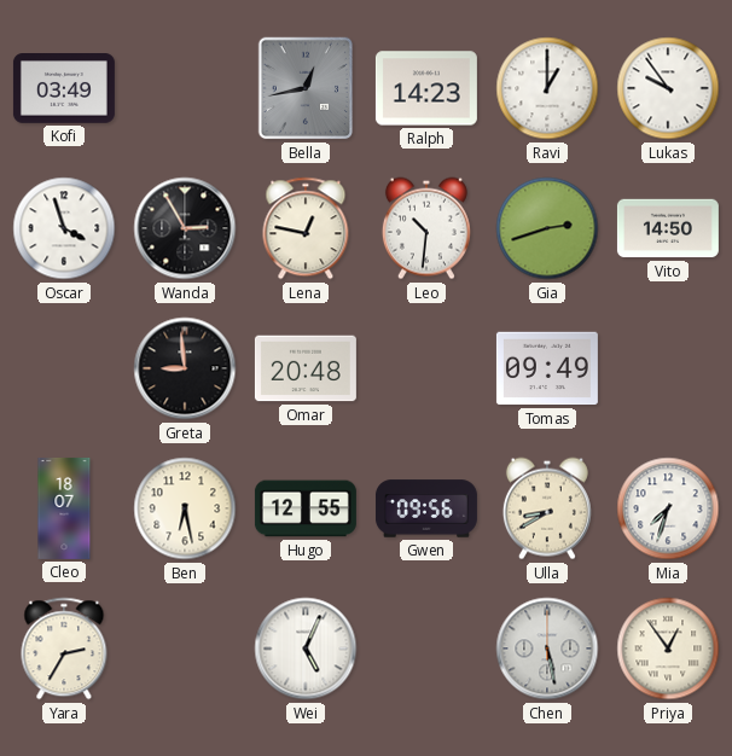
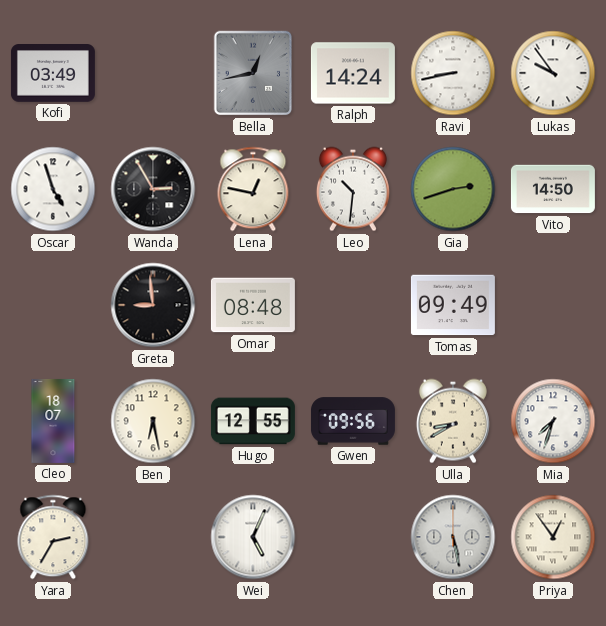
Ralph: 14:23 -> 14:24 (353, 73)
Ravi: 1:00 -> 8:43 (453, 73)
Oscar: 3:57 -> 4:57 (53, 189)
Omar: 20:48 -> 08:48 (253, 305)
